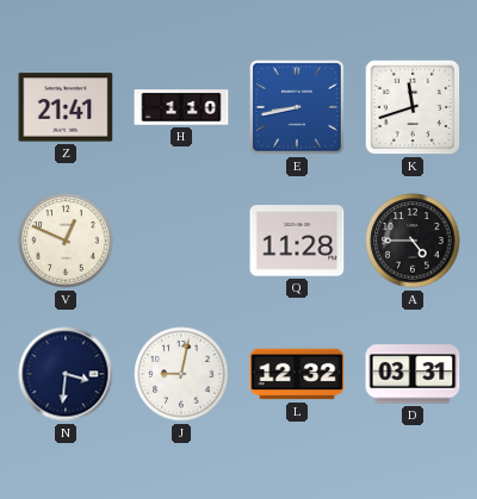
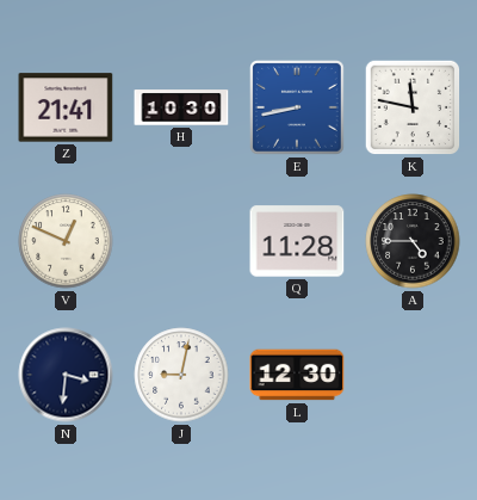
H: 1:10 -> 10:30 (181, 107)
K: 11:42 -> 11:47 (413, 107)
L: 12:32 -> 12:30 (297, 375)
D: 03:31 -> none (413, 374)
